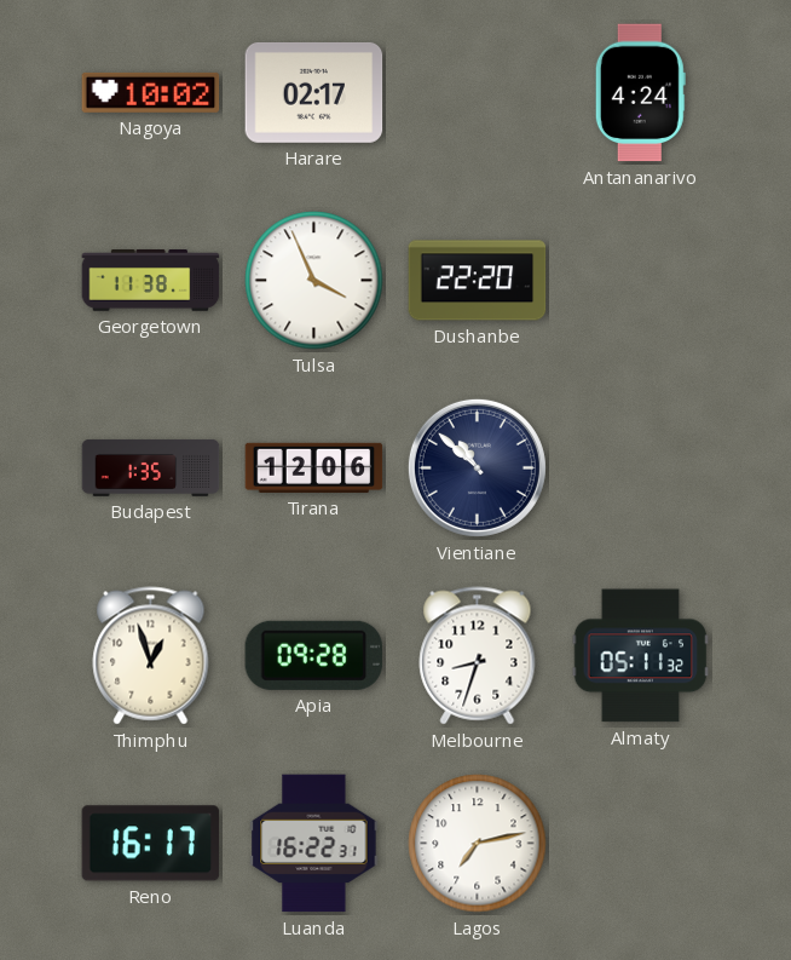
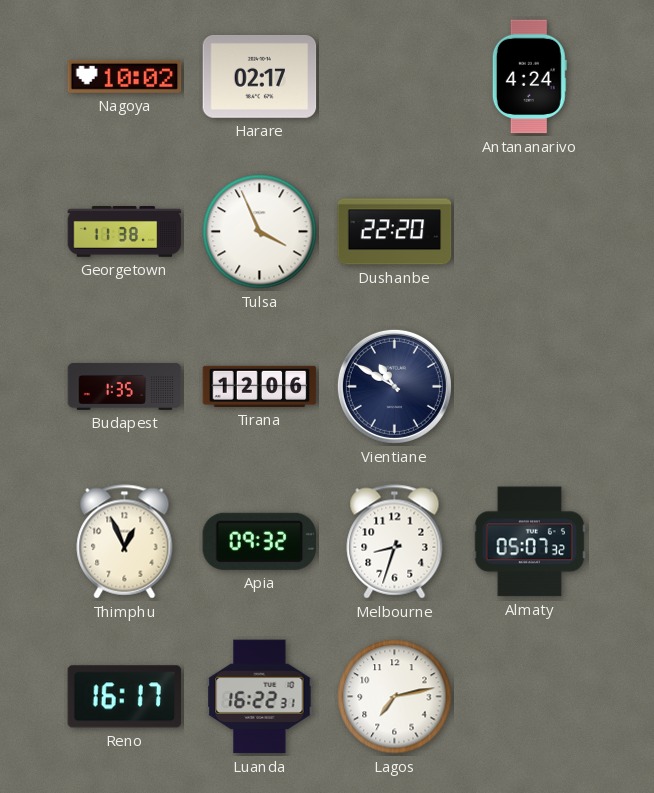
Vientiane: 10:52 -> 10:50 (394, 386)
Thimphu: 12:57 -> 12:56 (125, 542)
Apia: 09:28 -> 09:32 (260, 541)
Almaty: 05:11 -> 05:07 (530, 542)
